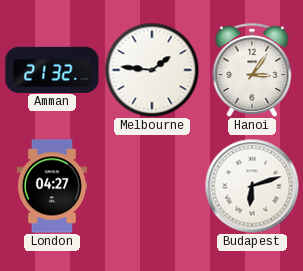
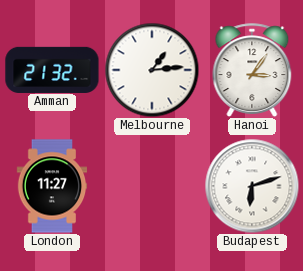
Melbourne: 1:46 -> 1:14 (152, 70)
London: 04:27 -> 11:27 (52, 186)
